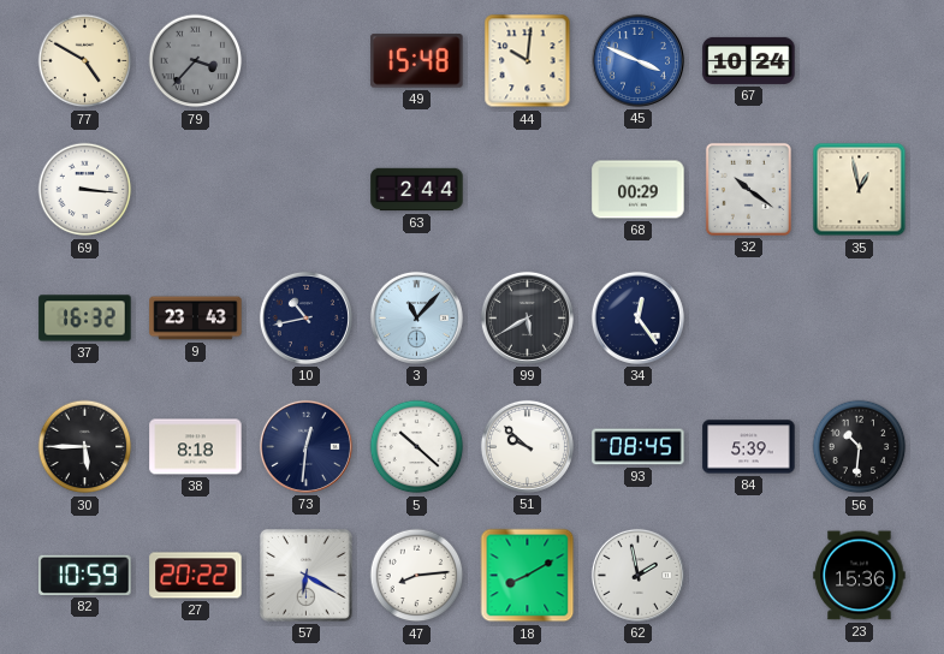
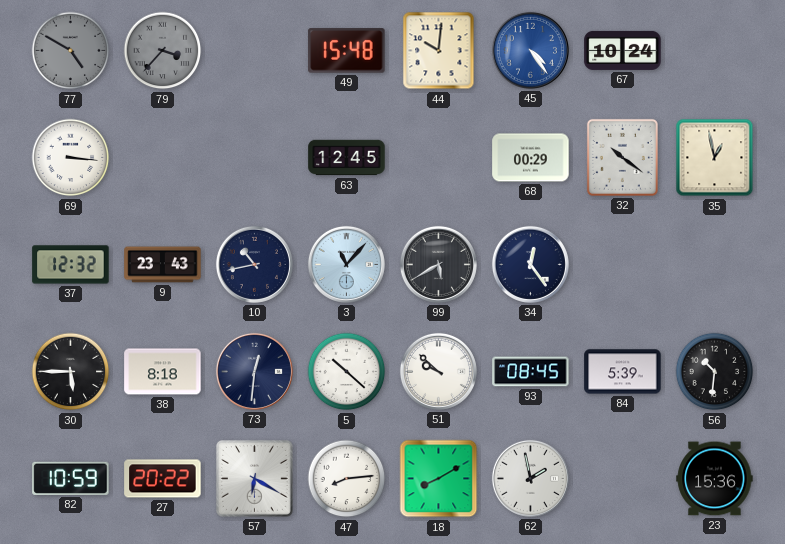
77 dial: cream -> grey (71, 51)
45: 3:49 -> 4:24 (530, 50)
63: 2:44 -> 12:45 (347, 158)
37: 16:32 -> 12:32 (71, 265)
